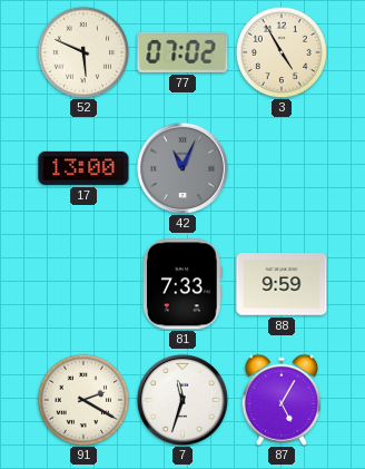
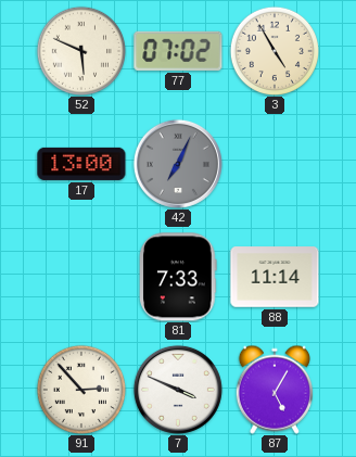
42: 11:04 -> 7:04 (178, 164)
88: 9:59 -> 11:14 (275, 277)
91: 2:20 -> 2:53 (80, 389)
7: 11:33 -> 3:49 (178, 390)
